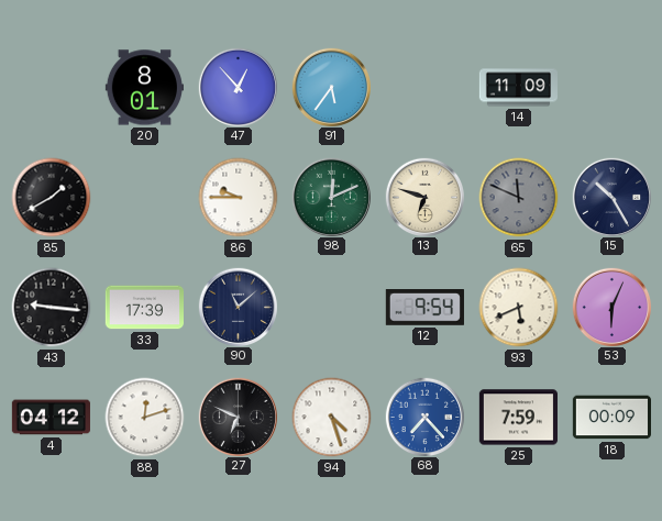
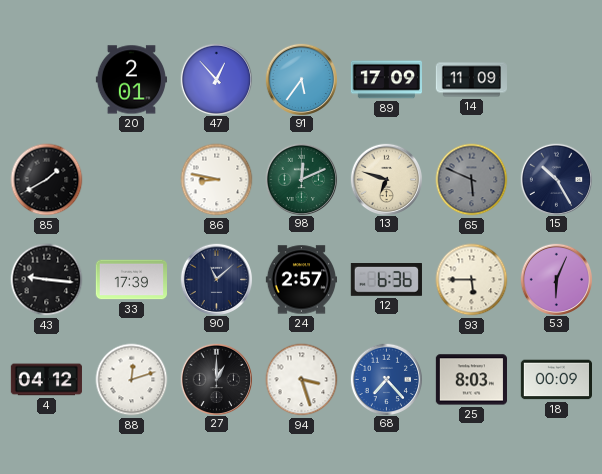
20: 8:01 -> 2:01 (131, 80)
89: none -> 17:09 (386, 80)
86: 9:45 -> 8:47 (217, 180)
65: 11:49 -> 5:49 (472, 180)
24: none -> 2:57 (301, 280)
12: 9:54 -> 6:36 (386, 280)
93: 5:41 -> 5:45 (472, 280)
27: 6:49 -> 1:00 (216, 379)
94: 4:27 -> 3:27 (302, 380)
25: 7:59 -> 8:03 (471, 380)
